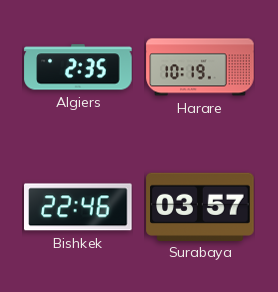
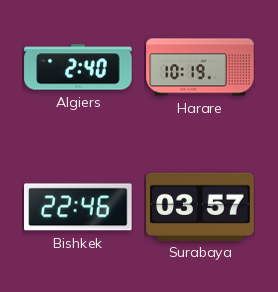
Algiers: 2:35 -> 2:40 (78, 67)
